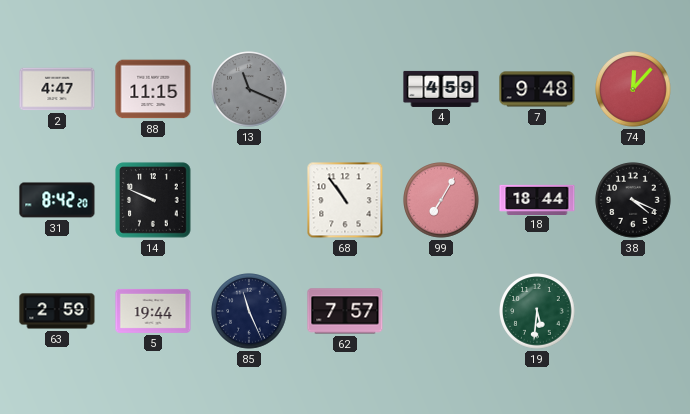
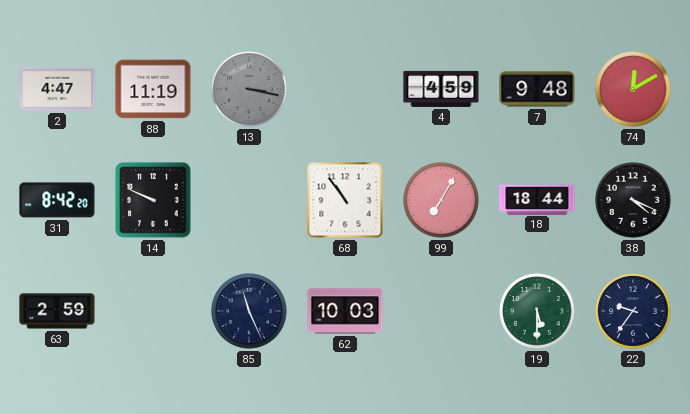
88: 11:15 -> 11:19 (153, 89)
13: 11:19 -> 3:17 (249, 89)
74: 12:07 -> 12:10 (633, 89)
5: 19:44 -> none (153, 311)
62: 7:57 -> 10:03 (345, 311)
19: 5:31 -> 5:30 (537, 311)
22: none -> 9:36 (633, 311)
